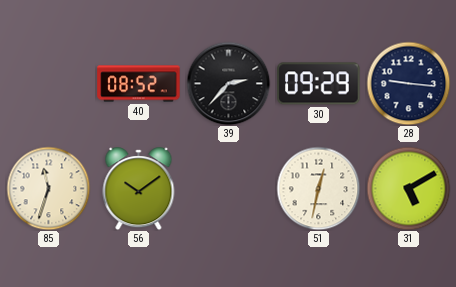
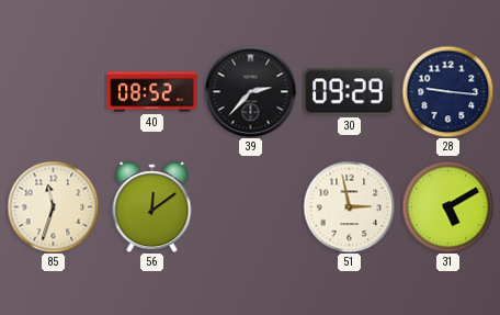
56: 10:09 -> 12:09 (152, 207)
51: 12:32 -> 2:58 (349, 206)
